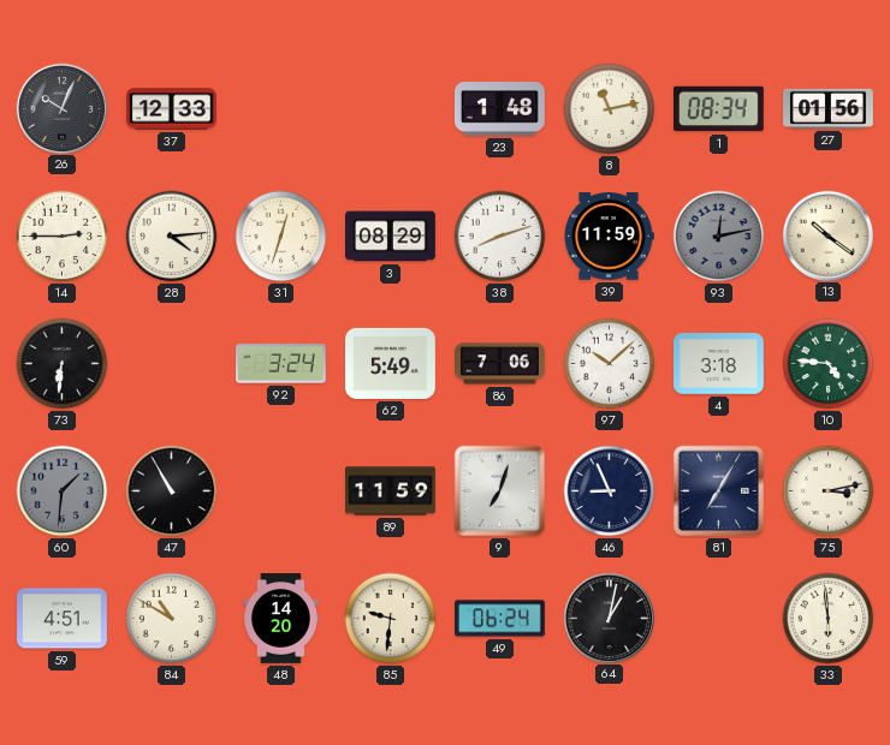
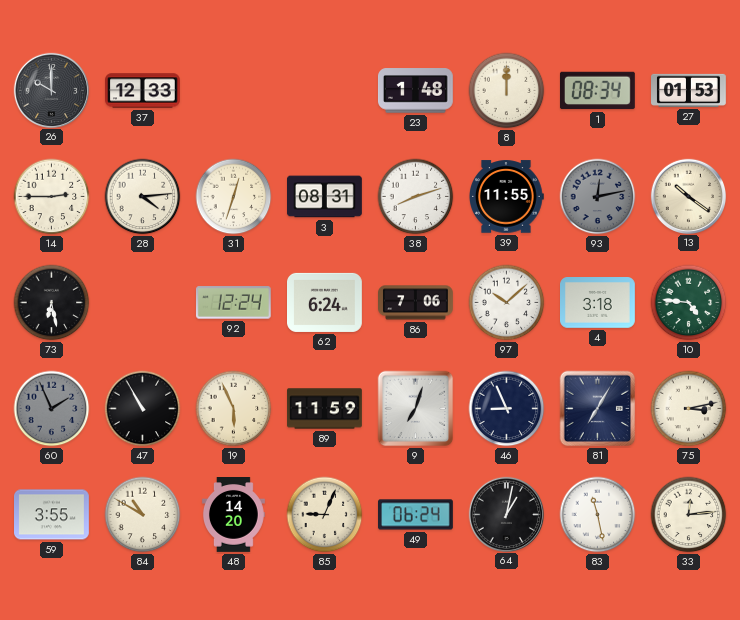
26: 10:04 -> 10:00 (51, 90)
8: 11:13 -> 12:00 (507, 91)
27: 01:56 -> 01:53 (689, 90)
3: 08:29 -> 08:31 (325, 197)
39: 11:59 -> 11:55 (507, 197)
73: 6:31 -> 6:28 (52, 303)
92: 3:24 -> 12:24 (233, 303)
62: 5:49 -> 6:24 (325, 302)
60: 1:31 -> 1:56 (52, 409)
19: none -> 5:56 (234, 409)
59: 4:51 -> 3:55 (52, 515)
85: 9:31 -> 9:04 (325, 515)
83: none -> 11:28 (598, 515)
33: 5:59 -> 12:14 (689, 515)
